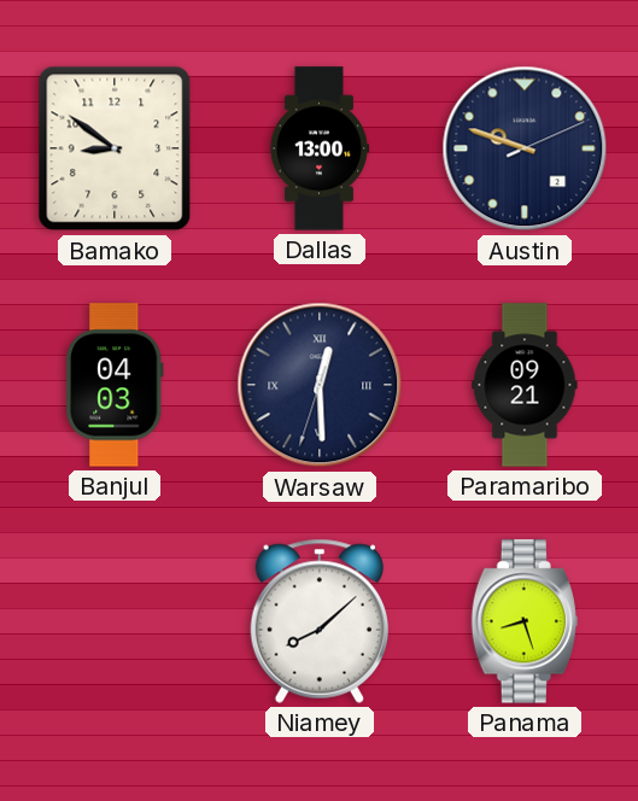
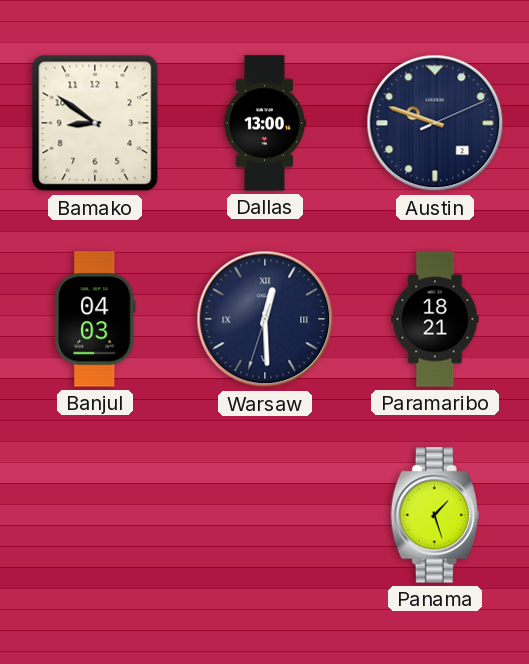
Paramaribo: 09:21 -> 18:21 (435, 319)
Niamey: 8:08 -> none (318, 621)
Panama: 8:27 -> 1:27 (434, 515)
